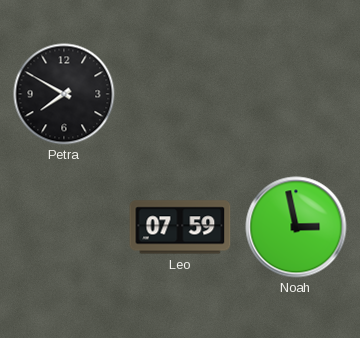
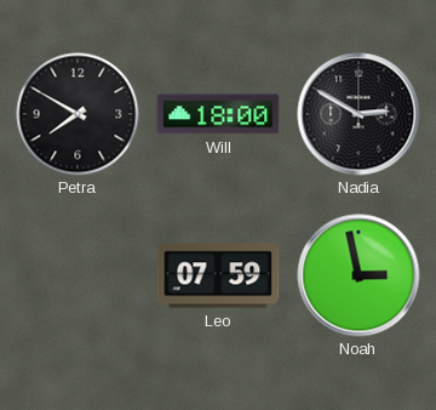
Will: none -> 18:00 (218, 114)
Nadia: none -> 2:50 (358, 114)
